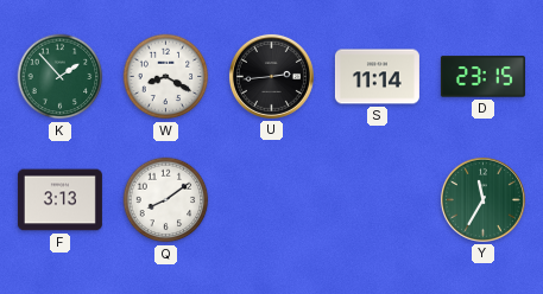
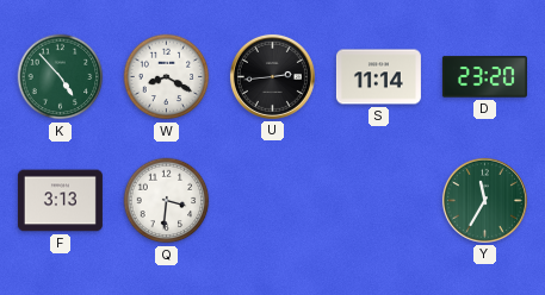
K: 1:53 -> 4:53 (61, 77)
D: 23:15 -> 23:20 (484, 77)
Q: 8:09 -> 3:31 (167, 201)
